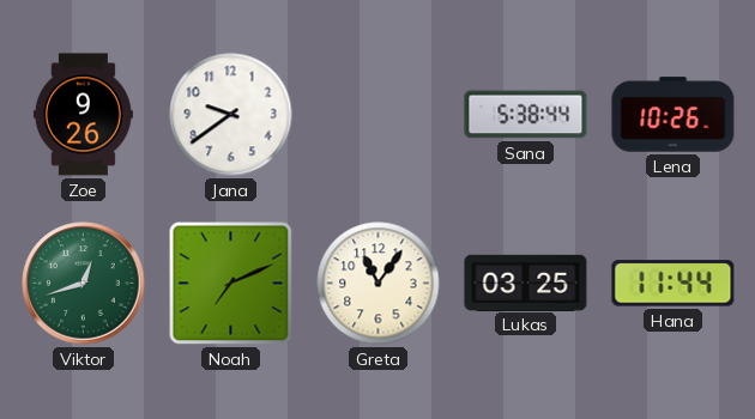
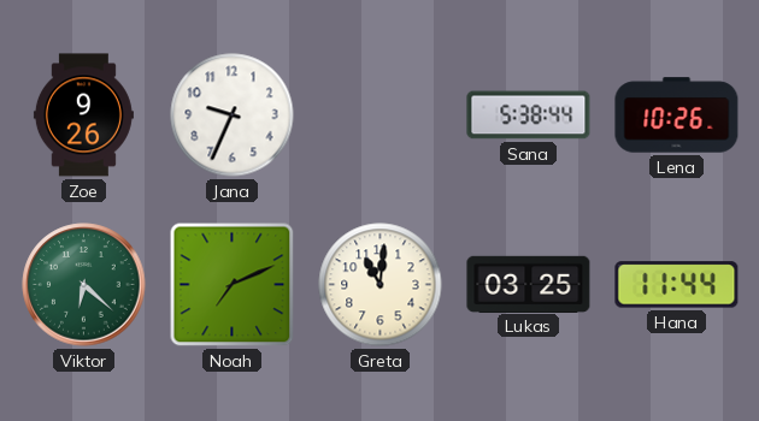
Jana: 9:39 -> 9:34 (233, 115)
Viktor: 12:42 -> 6:22 (84, 285)
Greta: 11:06 -> 11:01 (381, 285)
